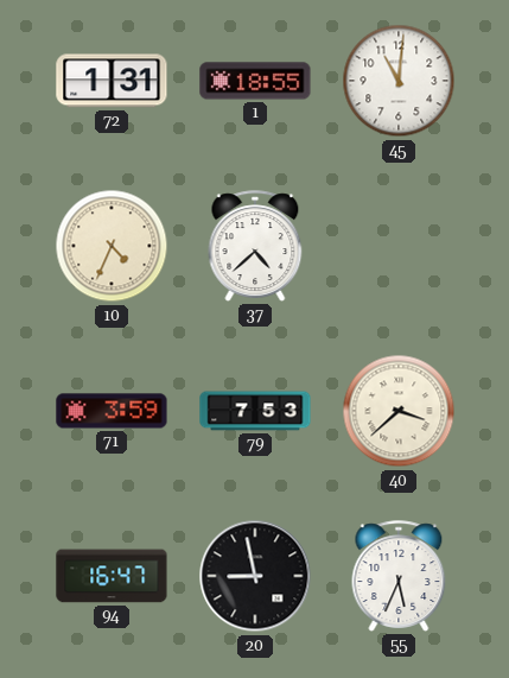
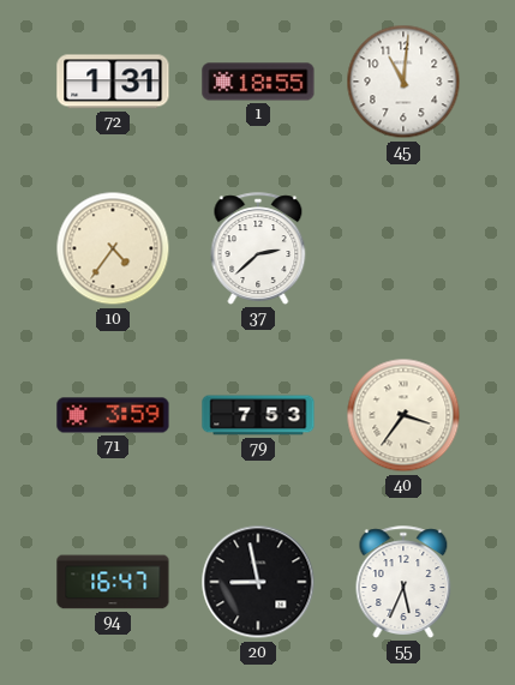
10: 4:34 -> 4:36 (113, 248)
37: 4:38 -> 2:38 (258, 248)
40: 3:38 -> 3:36 (403, 415)
